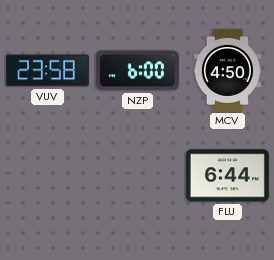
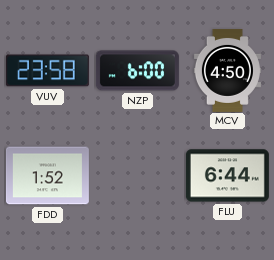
FDD: none -> 1:52 (47, 176)
